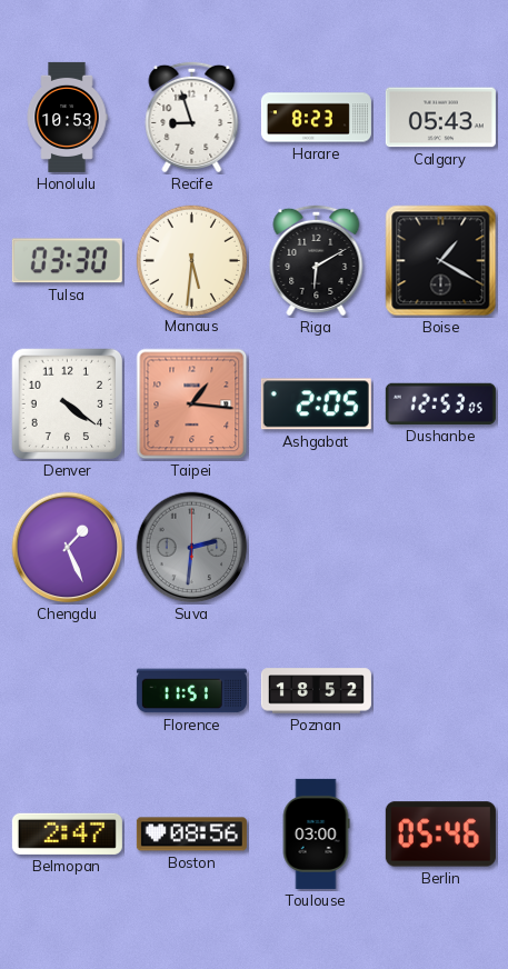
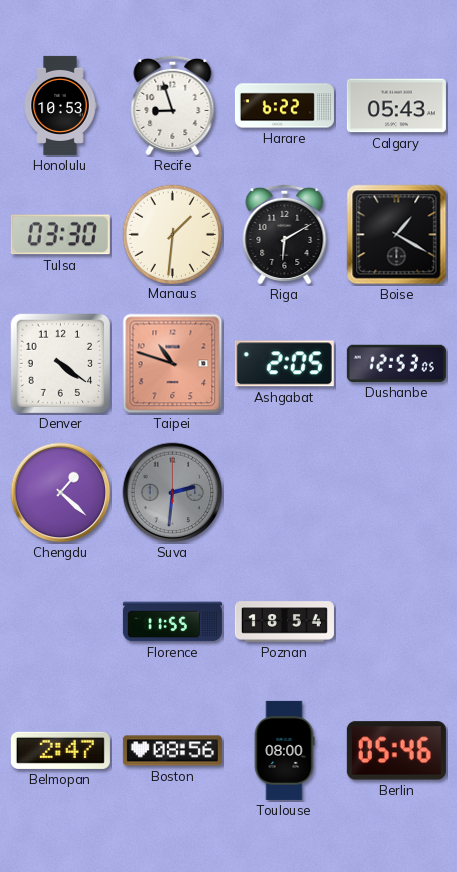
Harare: 8:23 -> 6:22 (284, 106)
Manaus: 5:31 -> 1:31 (172, 234)
Taipei: 1:16 -> 10:48 (173, 364)
Chengdu: 1:26 -> 1:22 (61, 493)
Florence: 11:51 -> 11:55 (172, 622)
Poznan: 18:52 -> 18:54 (284, 622)
Toulouse: 03:00 -> 08:00 (284, 750)
